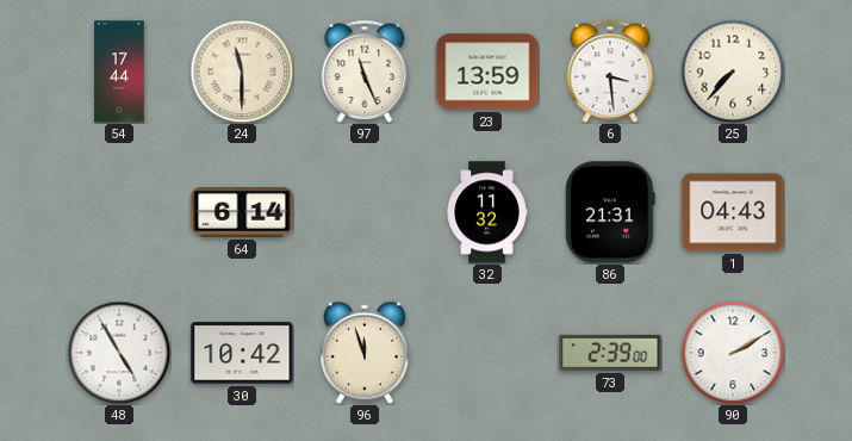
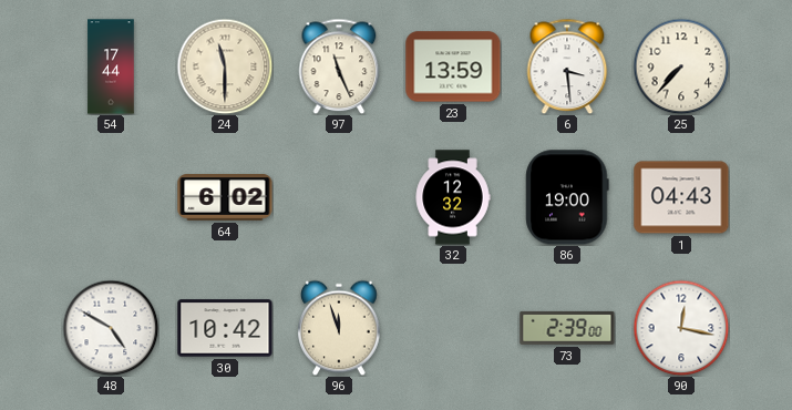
64: 6:14 -> 6:02 (225, 198)
32: 11:32 -> 12:32 (453, 197)
86: 21:31 -> 19:00 (567, 197)
48: 4:55 -> 4:50 (111, 328)
90: 2:10 -> 12:17 (681, 328)
